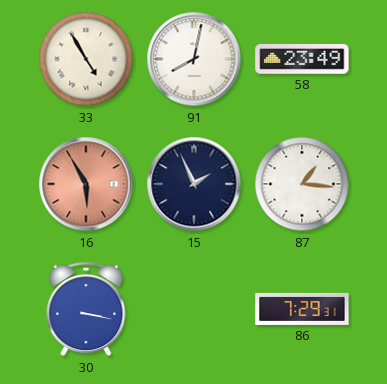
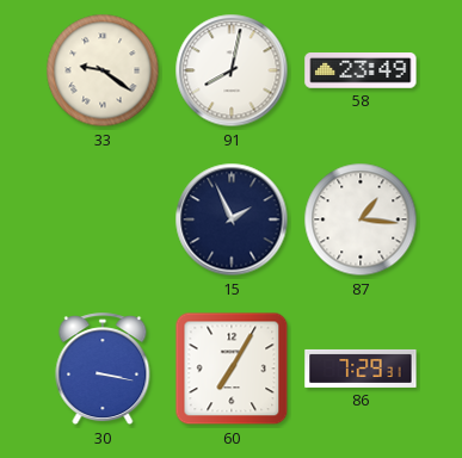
33: 4:55 -> 9:21 (103, 70)
16: 5:55 -> none (86, 184)
60: none -> 7:05 (232, 369)
